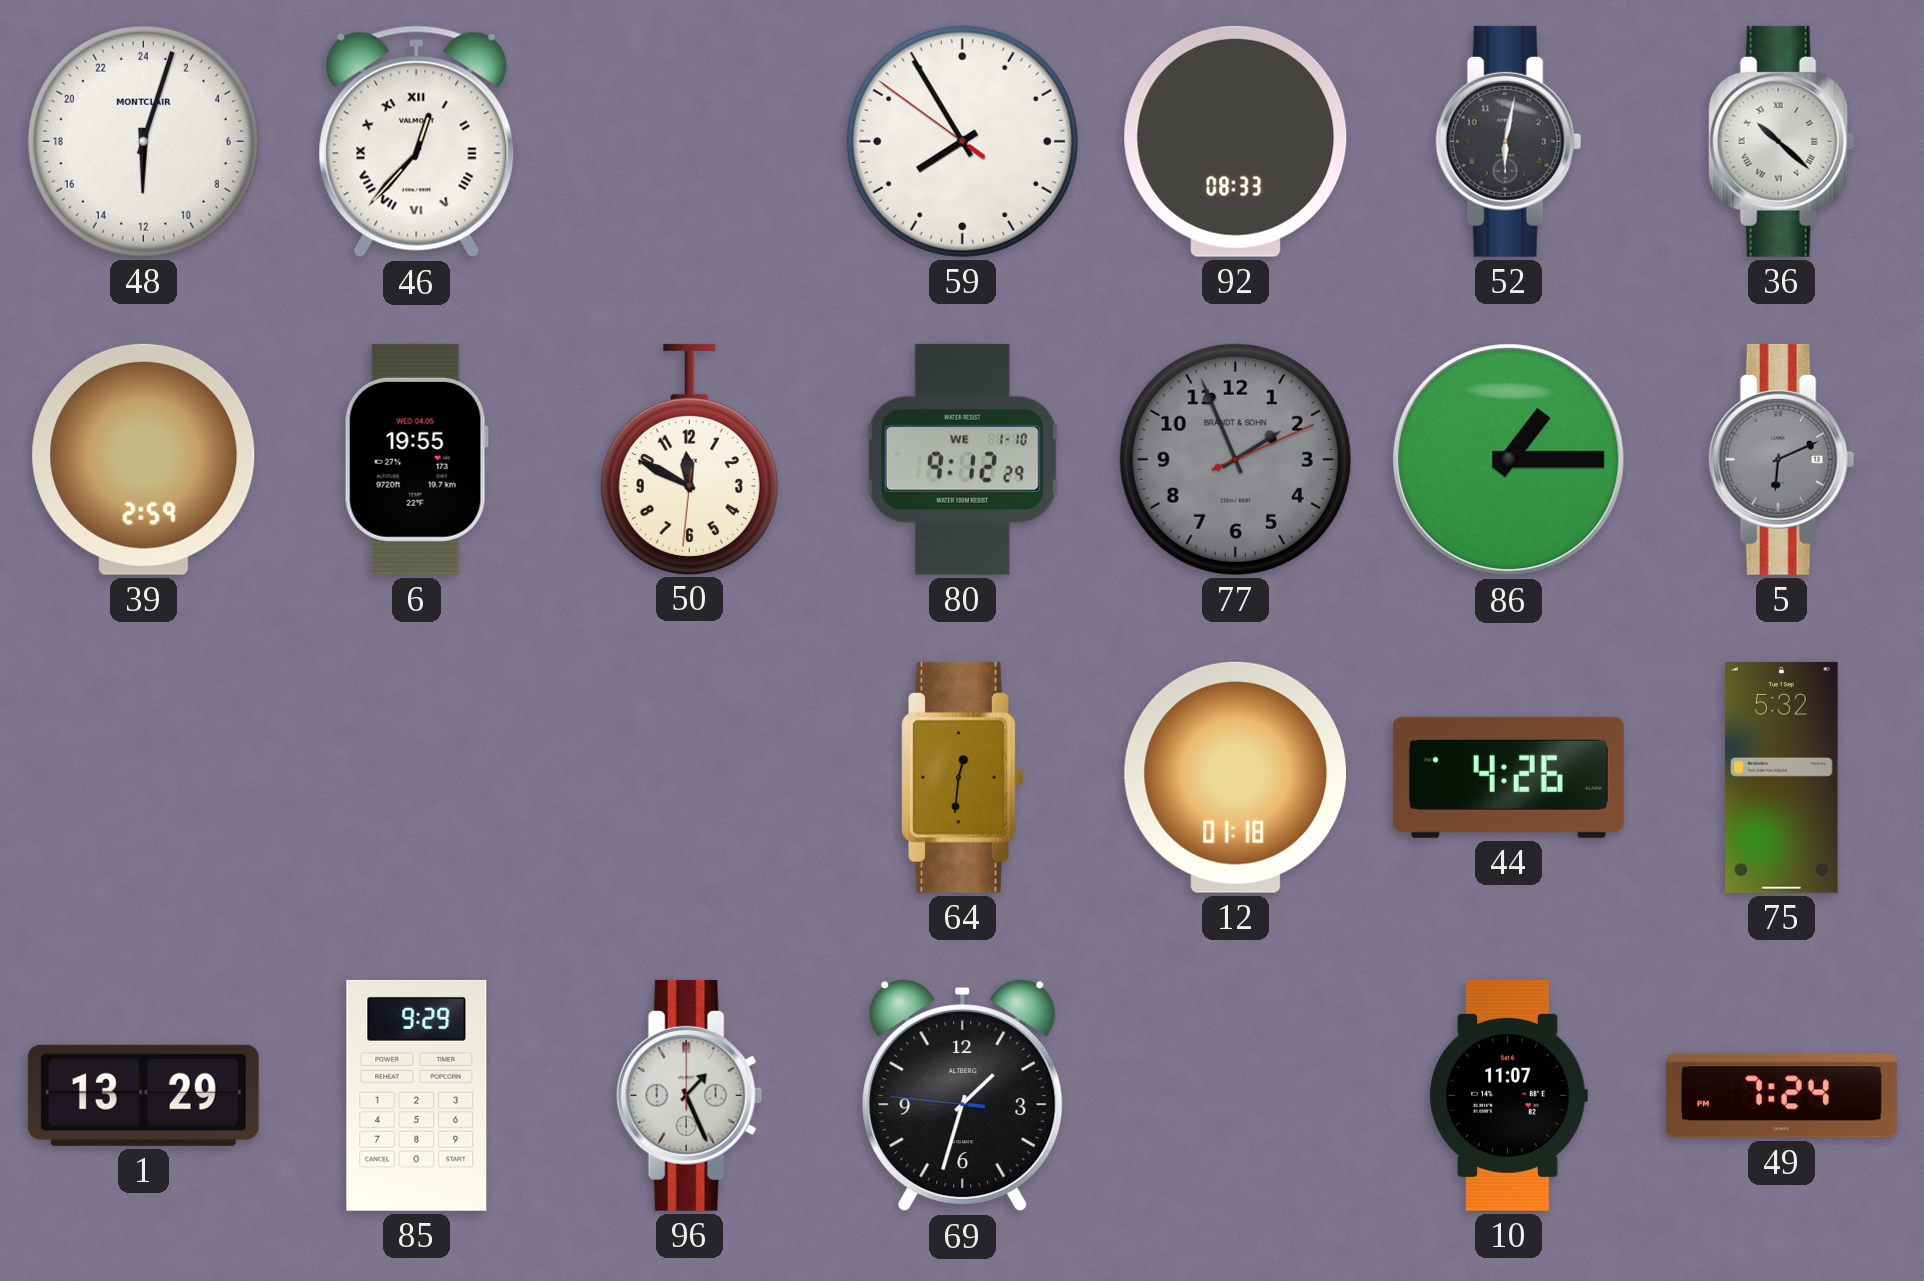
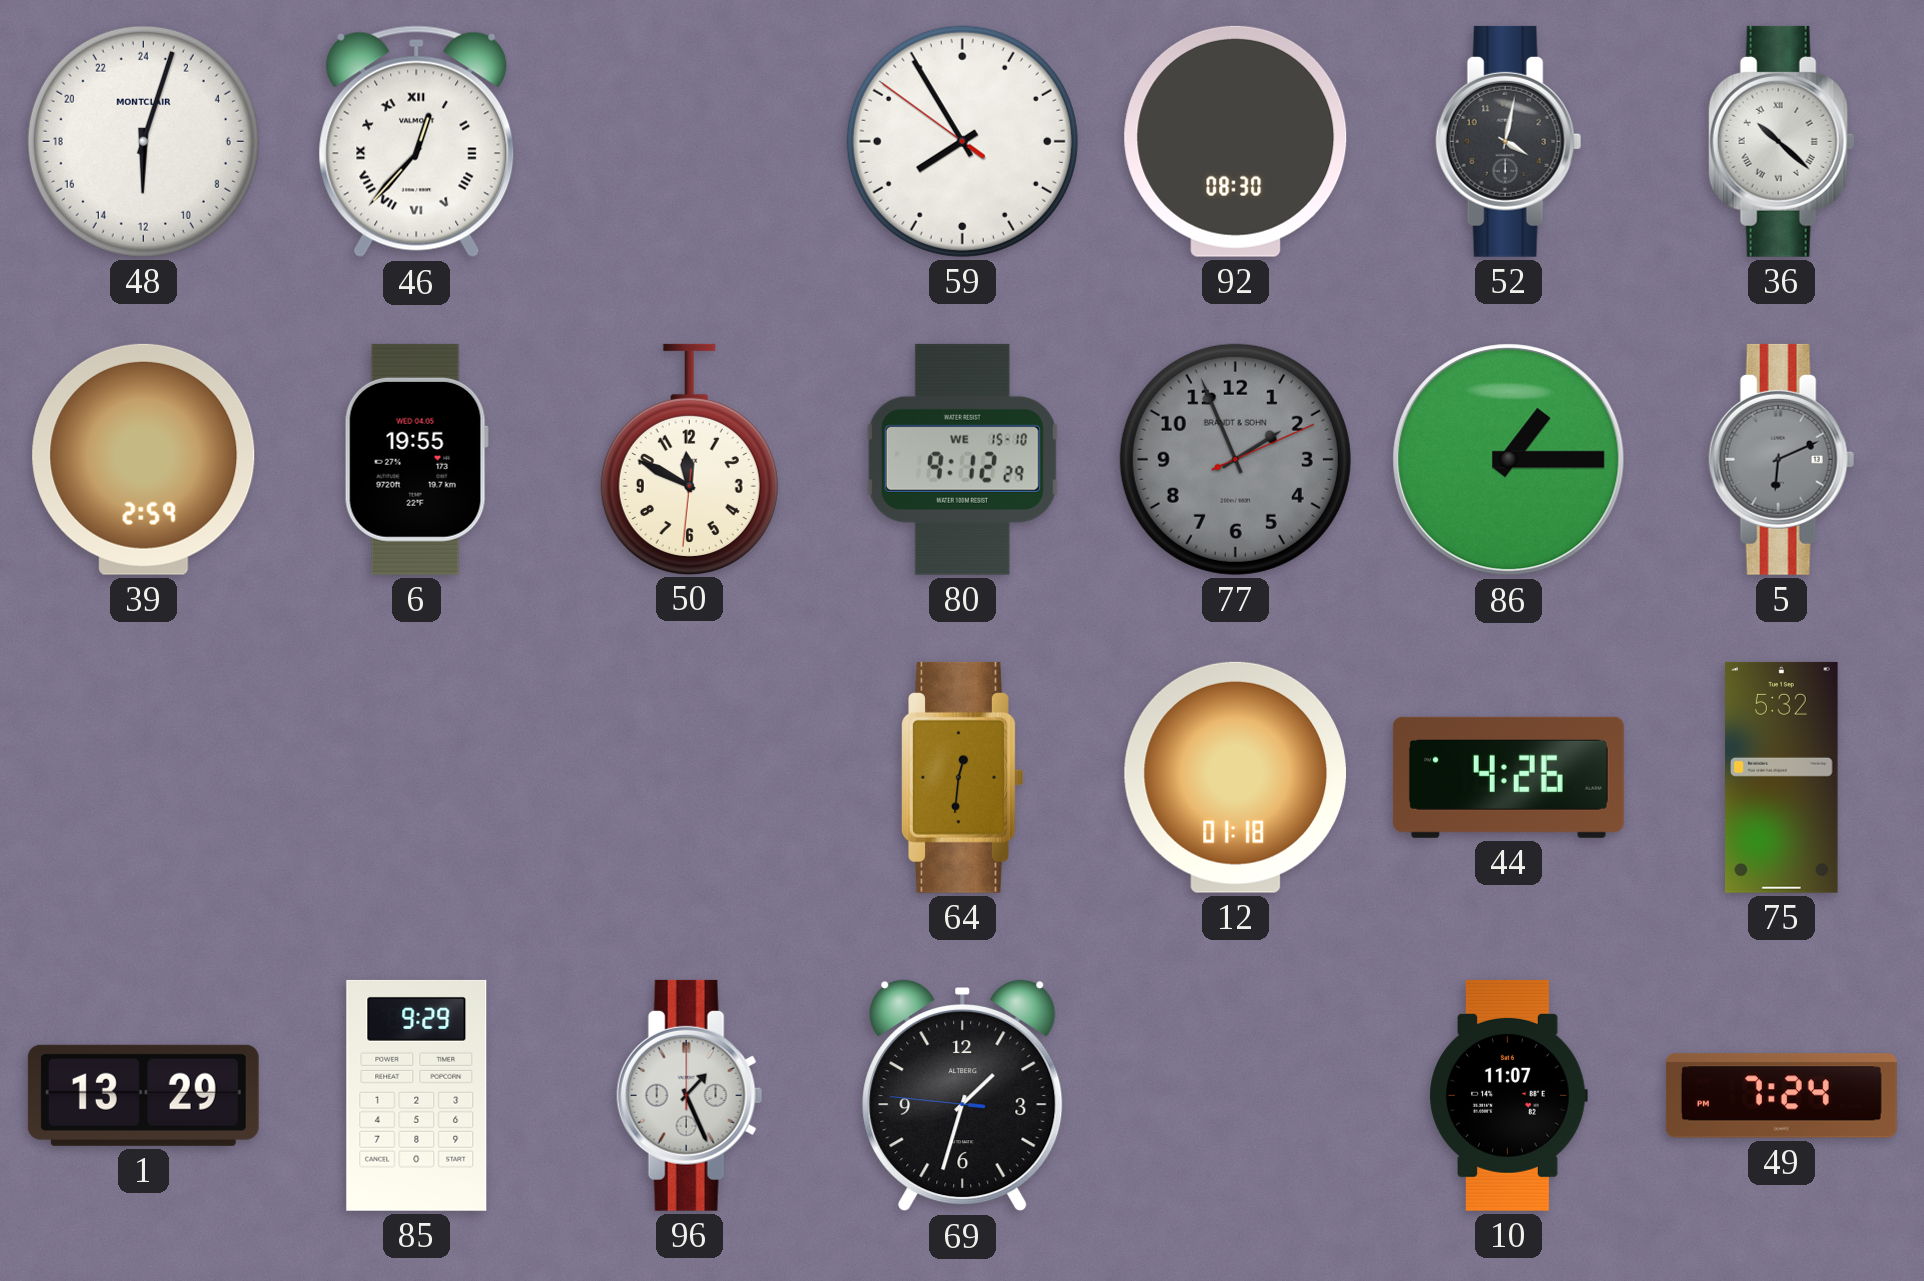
92: 08:33 -> 08:30 (1236, 141)
52: 6:02 -> 4:02 (1509, 141)
80 date: WE 1-10 -> WE 15-10 (962, 459)
